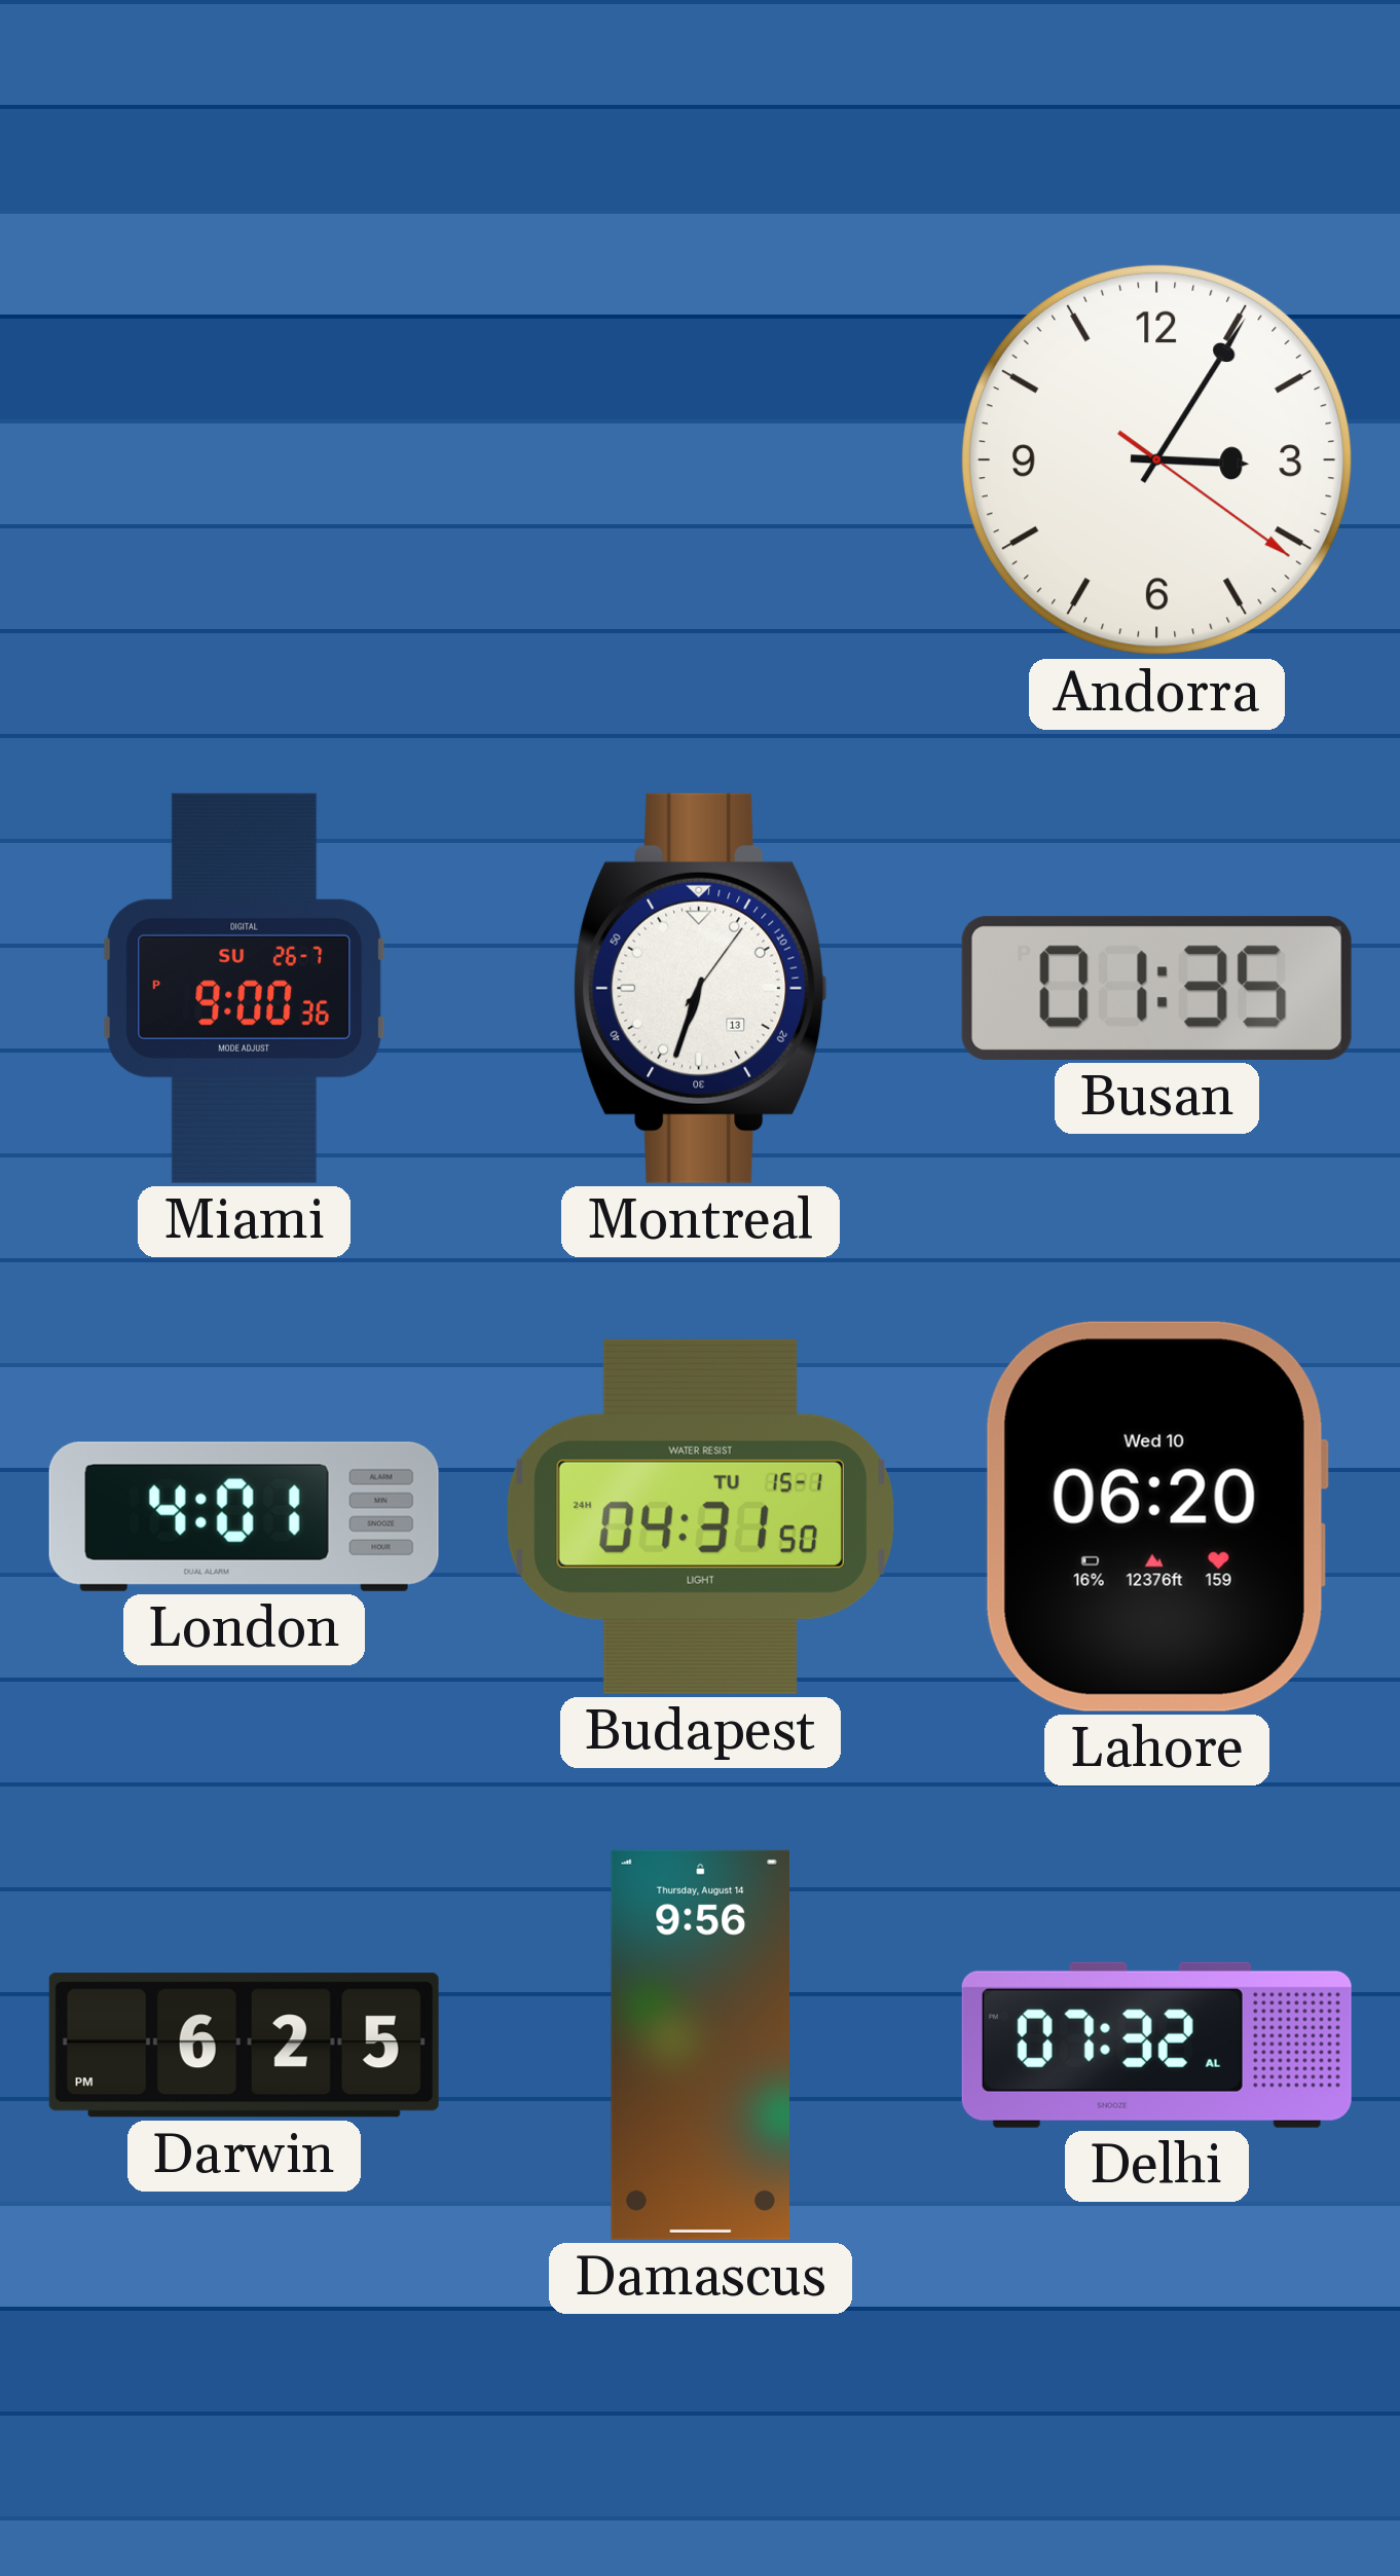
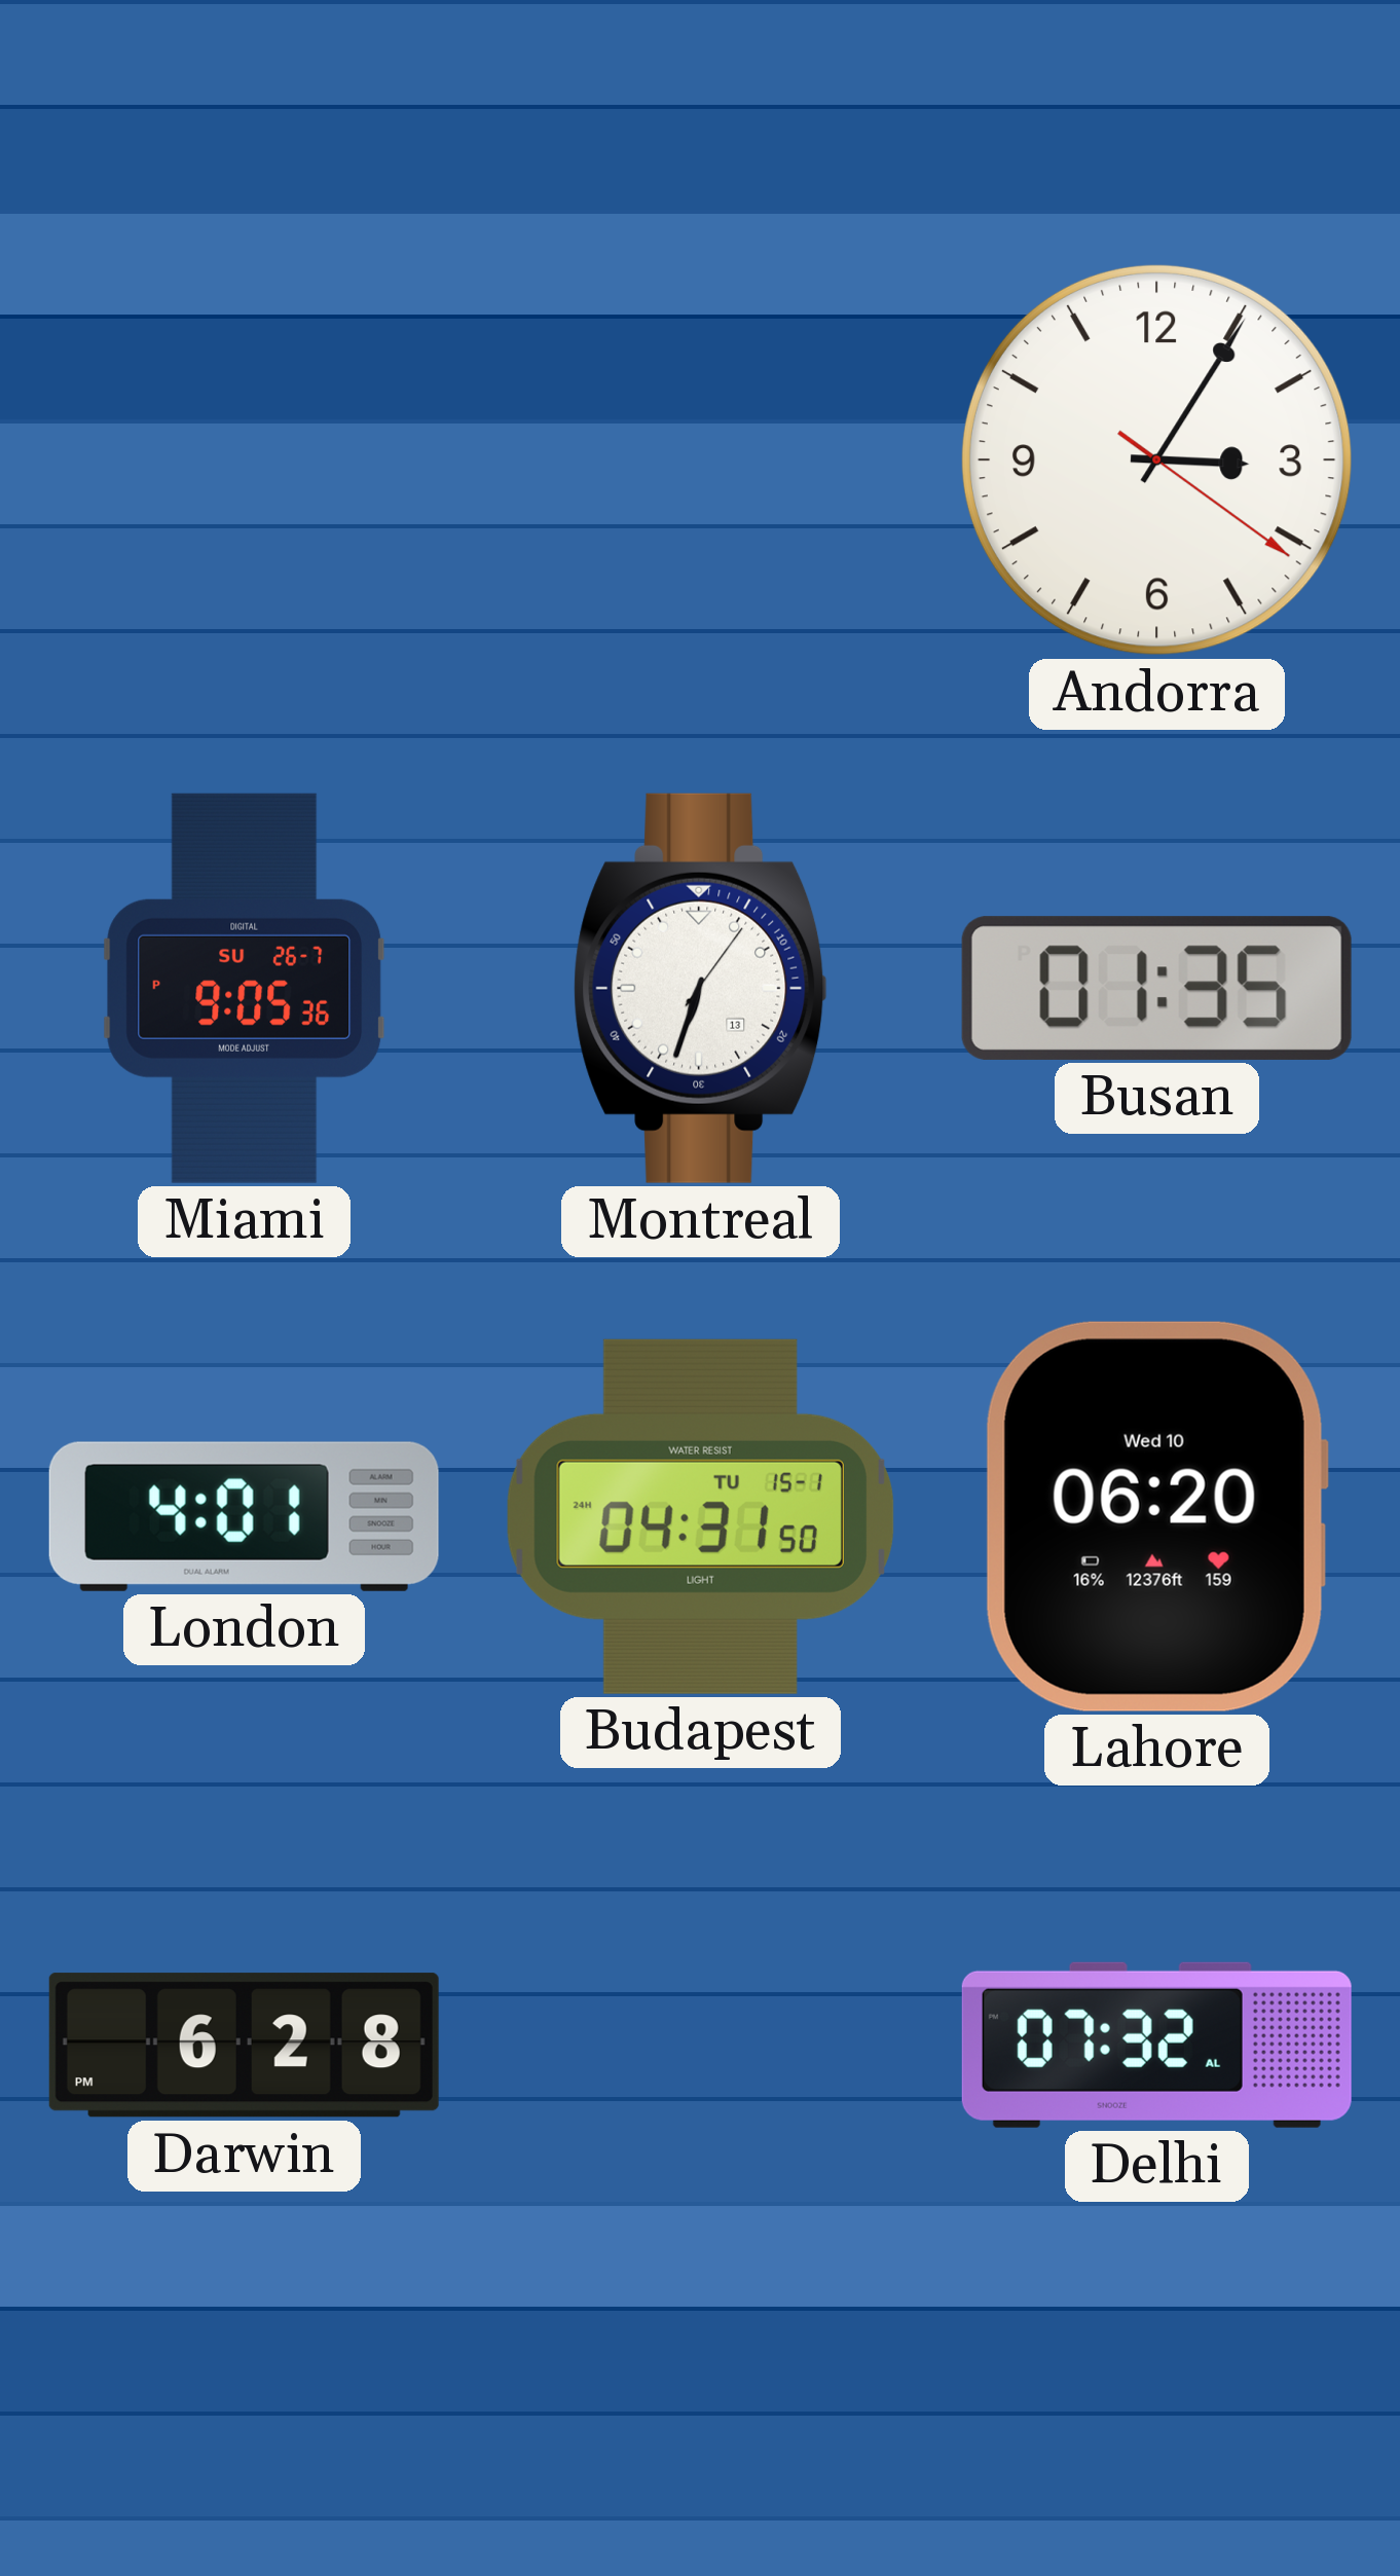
Miami: 9:00 -> 9:05 (245, 988)
Darwin: 6:25 -> 6:28 (244, 2046)
Damascus: 9:56 -> none (700, 2045)
